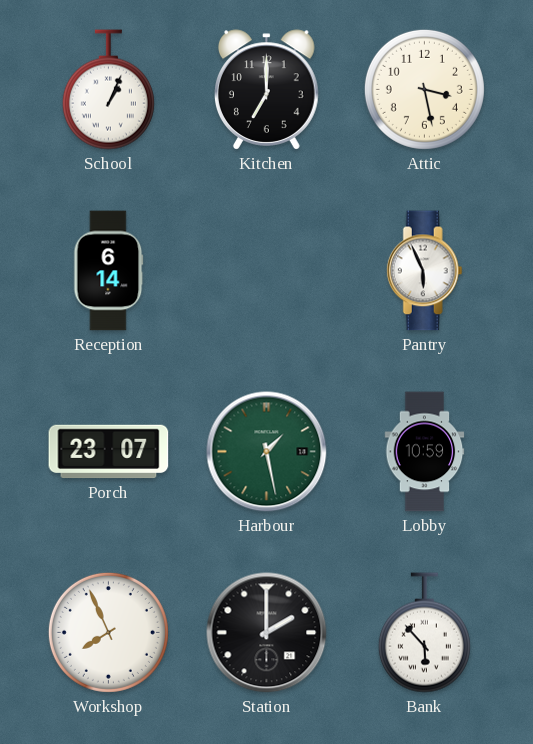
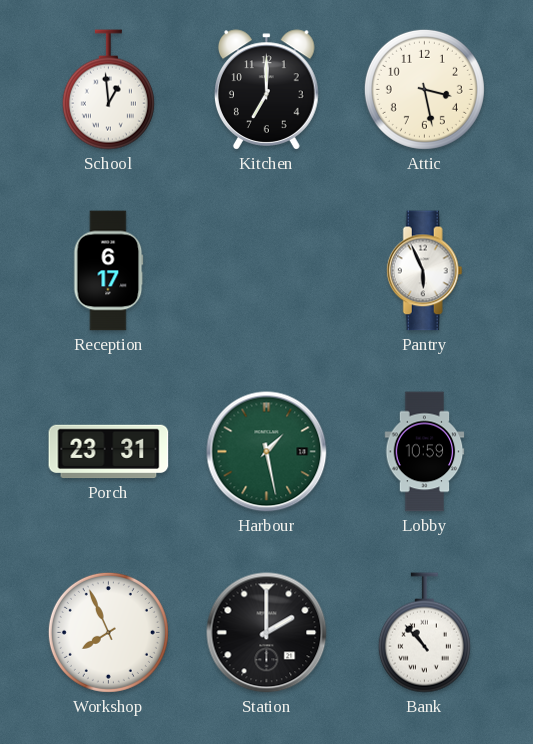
School: 1:04 -> 12:59 (108, 90)
Reception: 6:14 -> 6:17 (109, 271)
Porch: 23:07 -> 23:31 (109, 452)
Bank: 5:53 -> 10:53 (424, 633)
